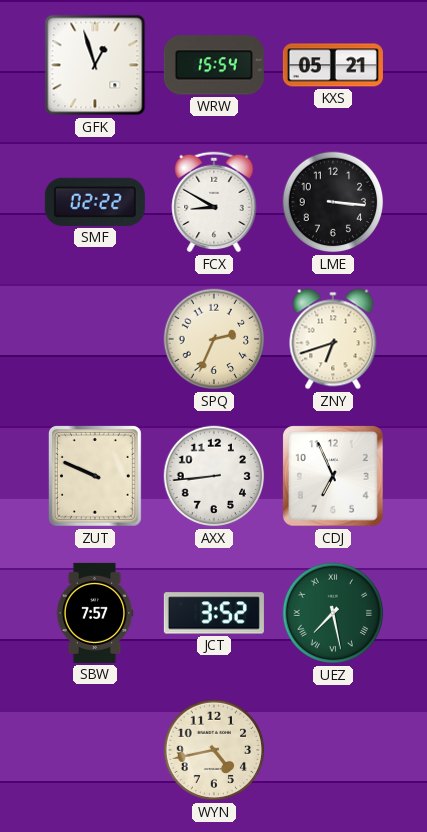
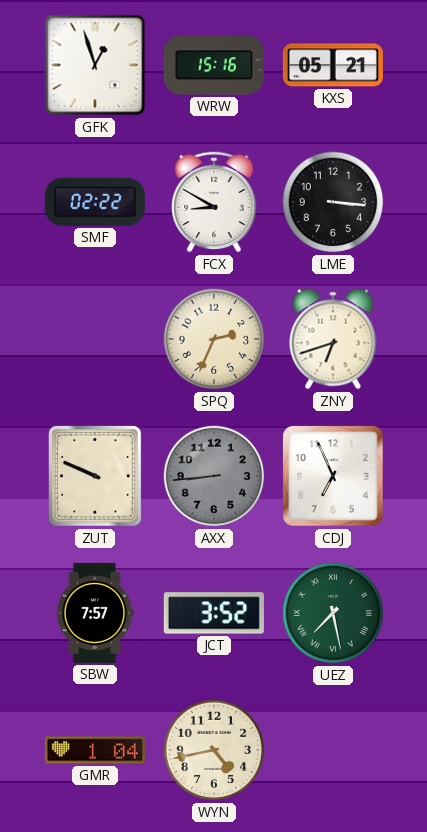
WRW: 15:54 -> 15:16 (214, 65)
AXX dial: white -> grey (214, 476)
GMR: none -> 1:04 (95, 750)
